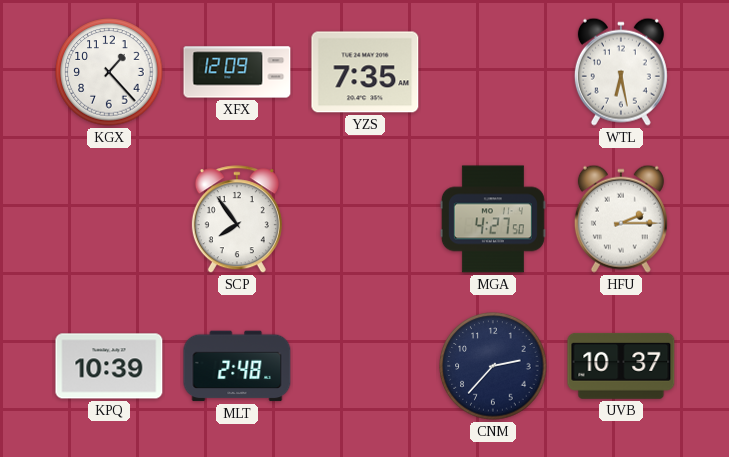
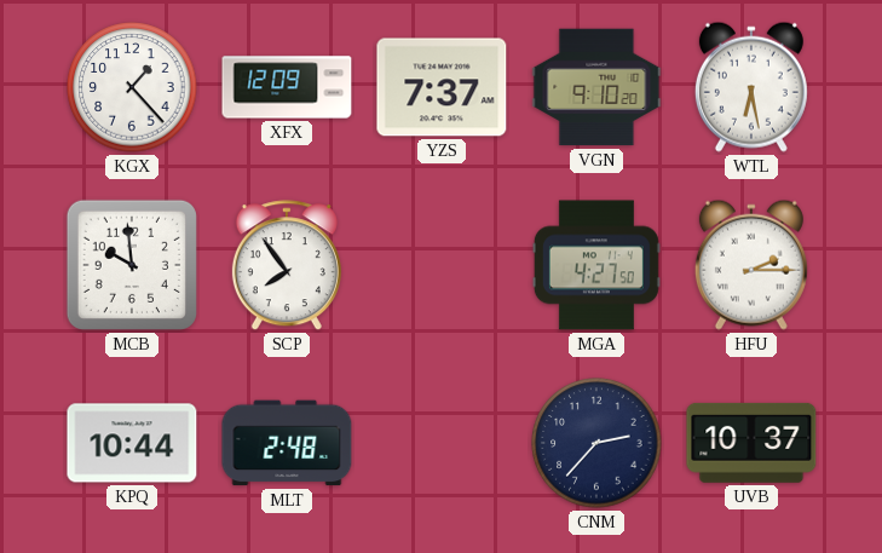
YZS: 7:35 -> 7:37 (442, 87)
VGN: none -> 9:10 (596, 87)
MCB: none -> 9:59 (132, 265)
KPQ: 10:39 -> 10:44 (132, 443)
